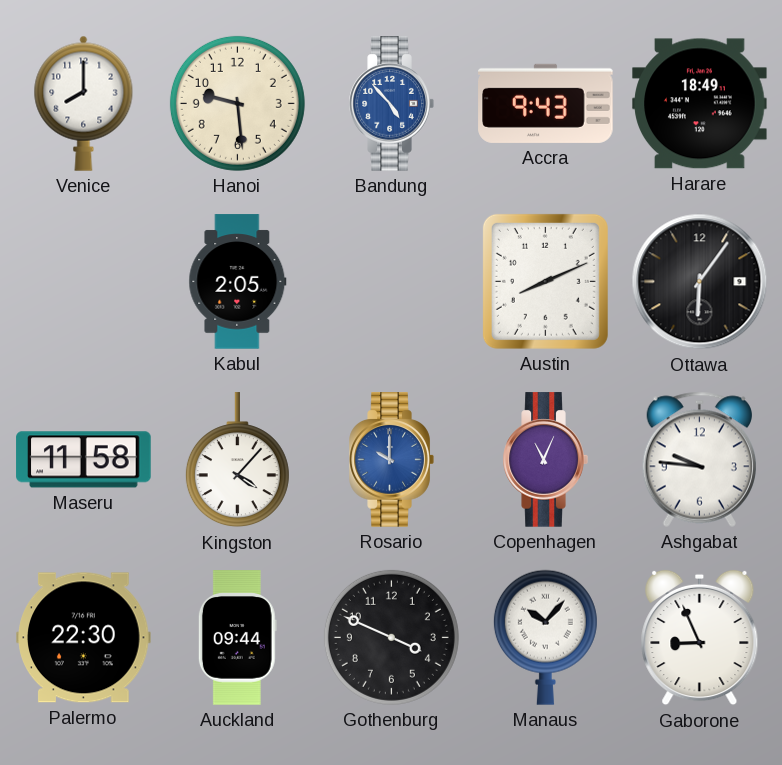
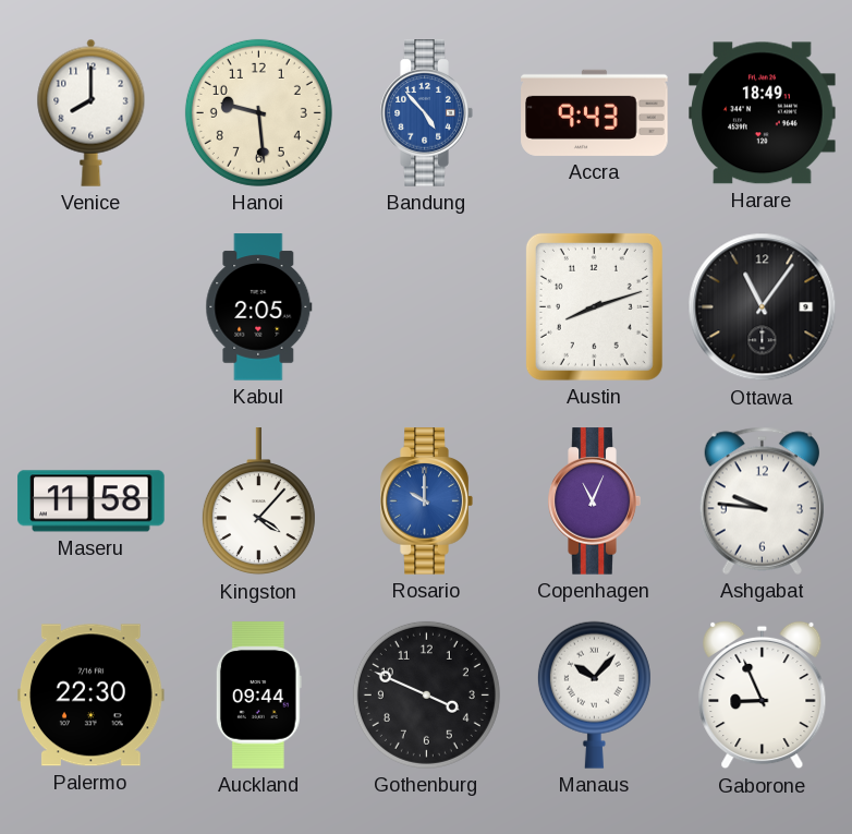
Austin: 8:11 -> 8:12 (594, 306)
Ottawa: 6:06 -> 11:06 (763, 307)
